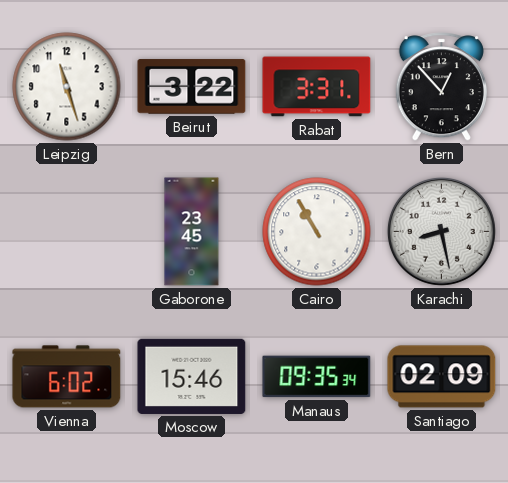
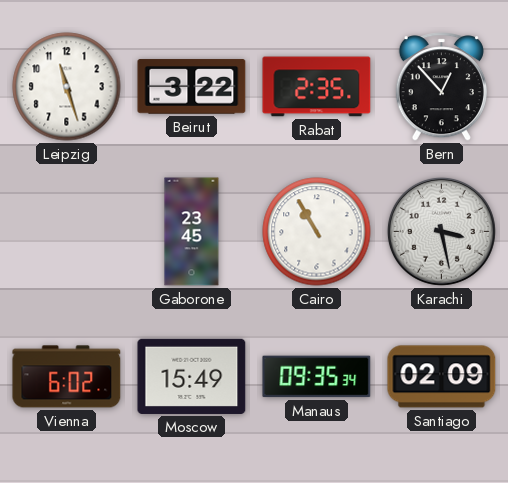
Rabat: 3:31 -> 2:35 (317, 87)
Karachi: 8:28 -> 3:28 (441, 231)
Moscow: 15:46 -> 15:49 (192, 376)
